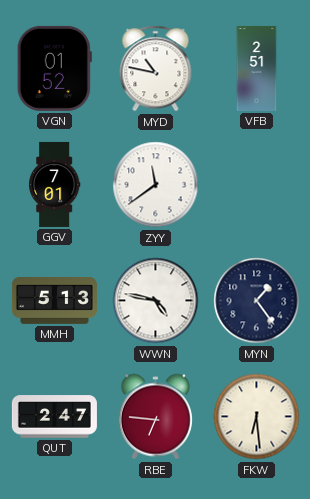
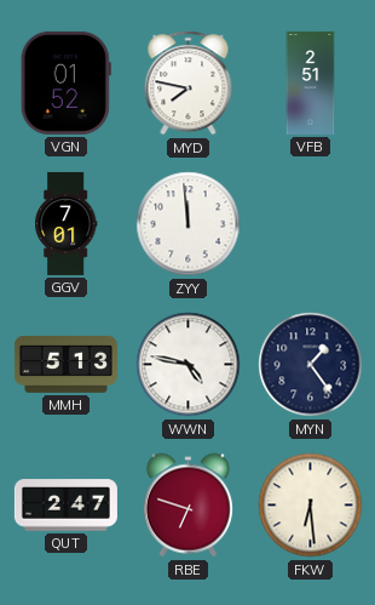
MYD: 10:47 -> 7:47 (189, 84)
ZYY: 11:39 -> 11:59 (189, 224)
RBE: 6:46 -> 6:48 (187, 506)
